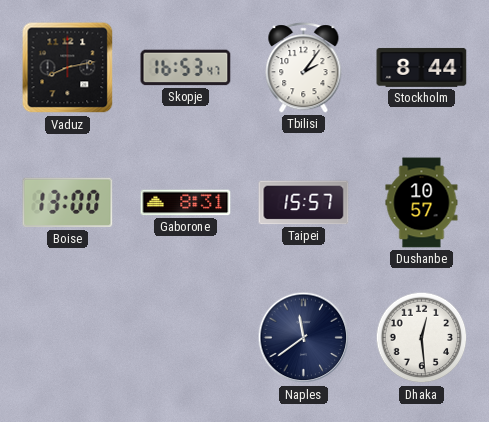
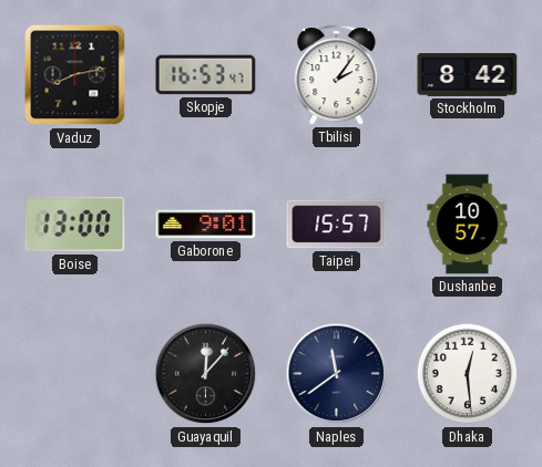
Stockholm: 8:44 -> 8:42 (468, 74)
Gaborone: 8:31 -> 9:01 (206, 225)
Guayaquil: none -> 12:07 (206, 374)
